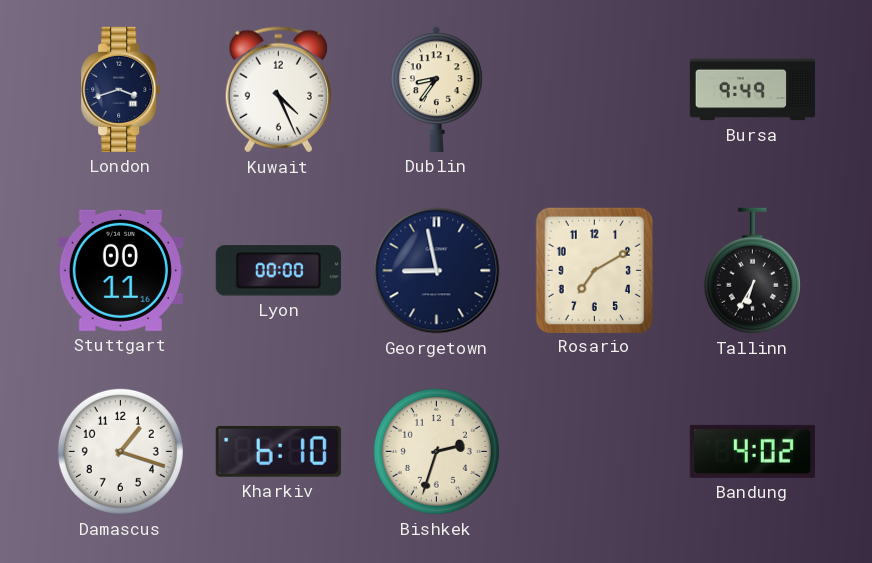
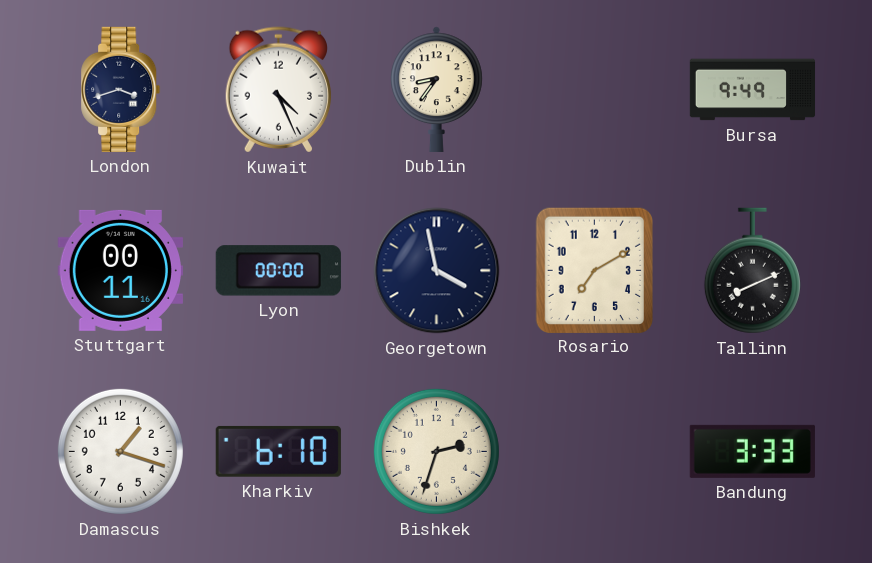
Georgetown: 8:58 -> 3:58 (437, 271)
Tallinn: 6:35 -> 8:11 (752, 271)
Bandung: 4:02 -> 3:33 (752, 451)
